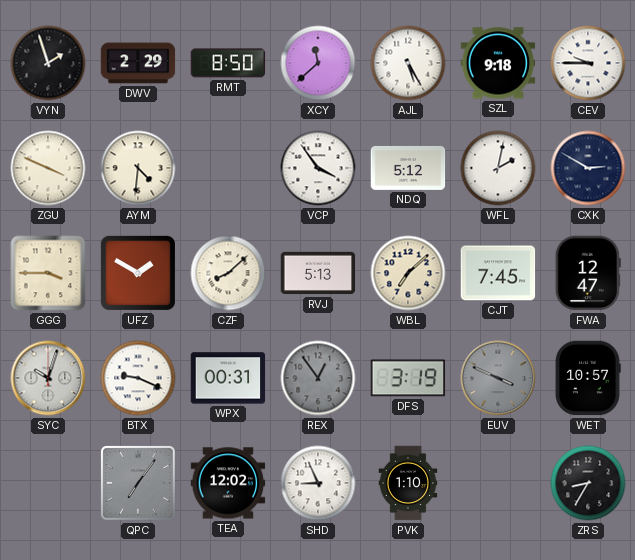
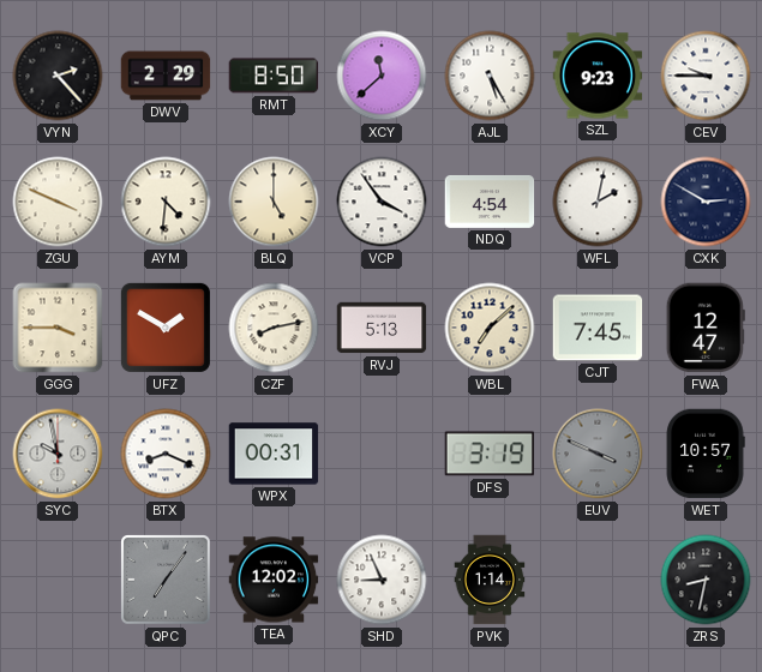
VYN: 1:57 -> 2:23 (58, 76)
SZL: 9:18 -> 9:23 (598, 76)
BLQ: none -> 5:00 (274, 202)
NDQ: 5:12 -> 4:54 (490, 202)
CZF: 8:08 -> 8:13 (274, 328)
SYC: 10:03 -> 9:58 (58, 454)
BTX: 9:19 -> 8:19 (166, 454)
REX: 12:54 -> none (318, 378)
PVK: 1:10 -> 1:14 (490, 580)
ZRS: 8:35 -> 8:32 (706, 580)
